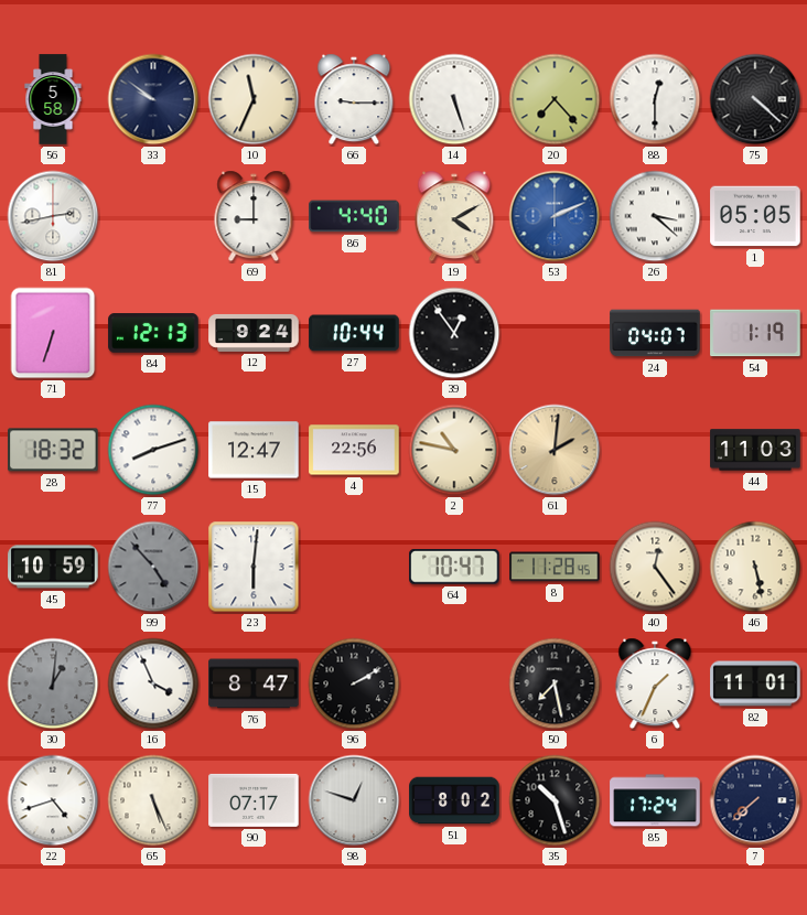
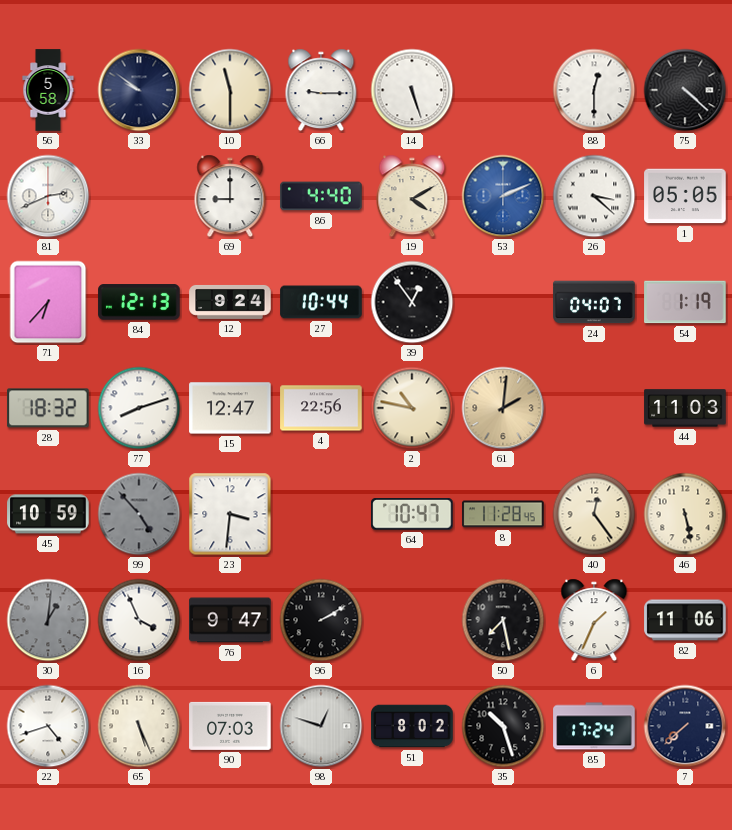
10: 11:34 -> 11:30 (230, 90)
20: 7:23 -> none (555, 99)
81: 2:43 -> 2:41 (48, 196)
71: 6:33 -> 6:37 (48, 302)
23: 6:01 -> 3:31 (230, 514)
76: 8:47 -> 9:47 (230, 620)
82: 11:01 -> 11:06 (685, 620)
90: 07:17 -> 07:03 (230, 726)
